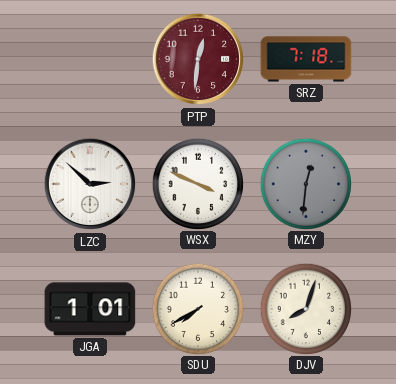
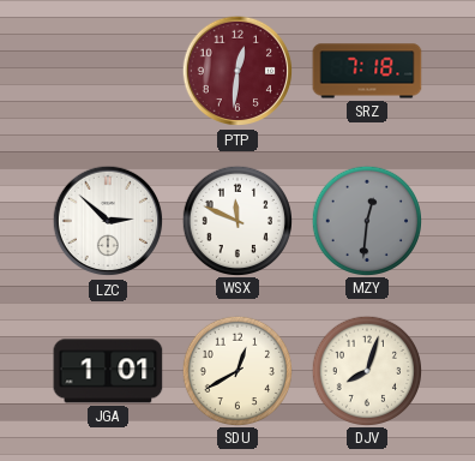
WSX: 3:49 -> 11:49 (236, 220)
SDU: 7:40 -> 12:40 (236, 370)
